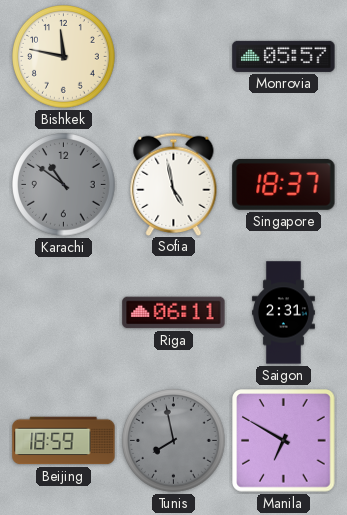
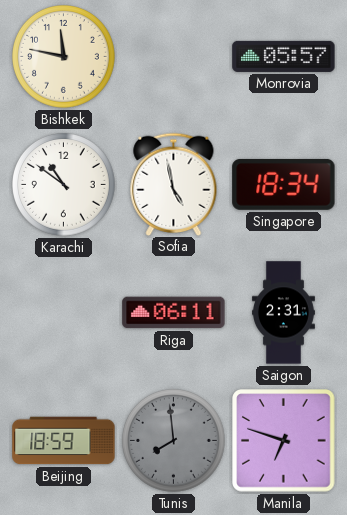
Karachi dial: grey -> white (64, 185)
Singapore: 18:37 -> 18:34 (284, 184)
Tunis: 7:58 -> 7:59 (174, 441)
Manila: 6:50 -> 6:48 (284, 441)
